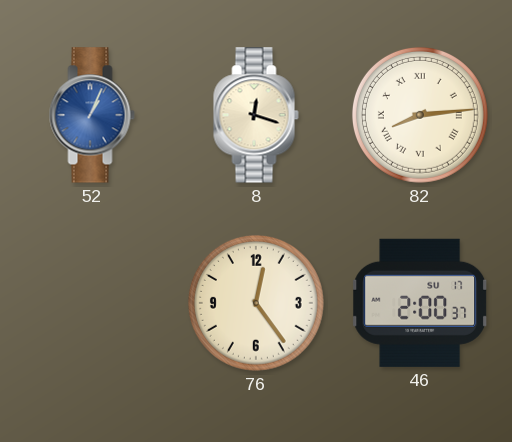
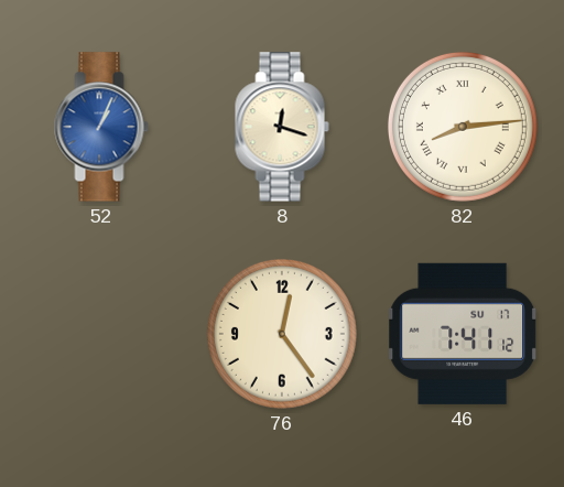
46: 2:00 -> 7:41 (463, 334)
